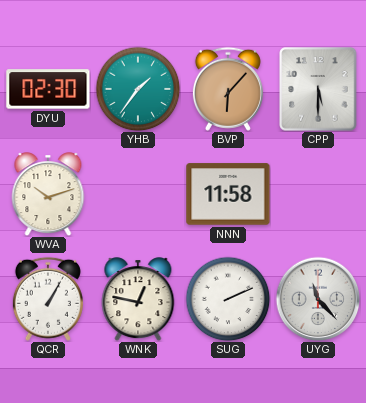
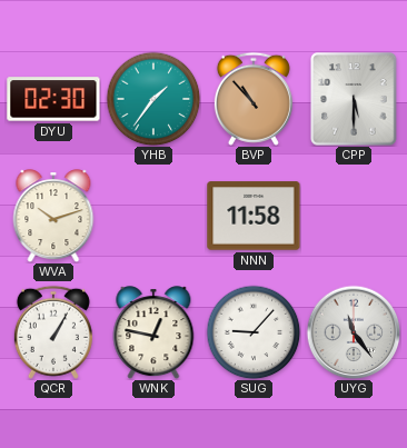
BVP: 6:07 -> 10:53 (254, 99)
SUG: 2:11 -> 9:07 (254, 332)
UYG: 11:23 -> 11:24 (354, 332)
